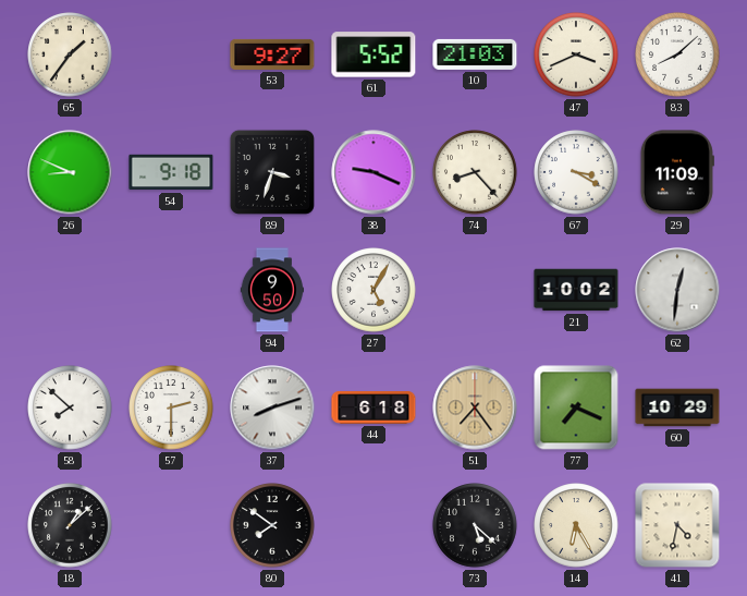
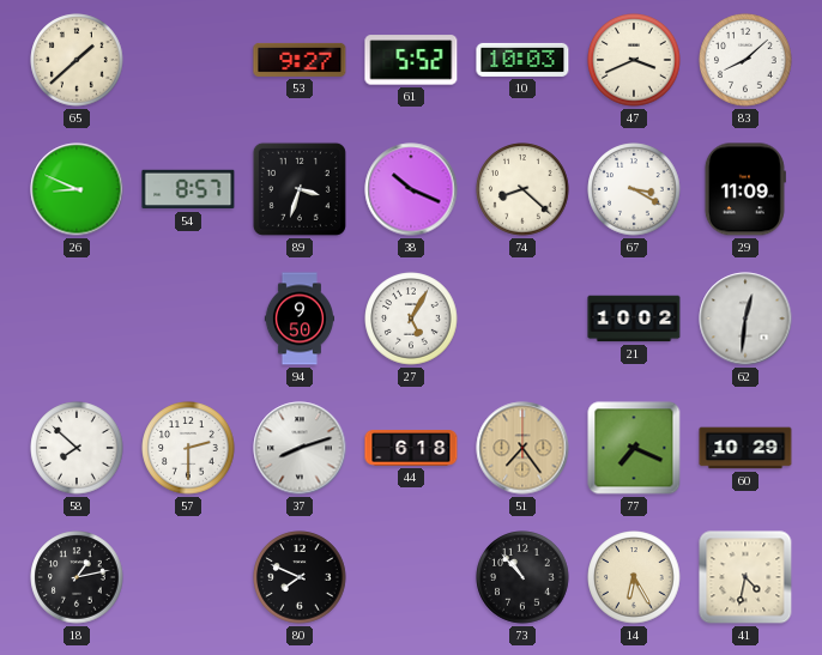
65: 1:36 -> 1:38 (77, 60)
10: 21:03 -> 10:03 (522, 60)
54: 9:18 -> 8:57 (188, 189)
38: 9:19 -> 10:19 (411, 189)
74: 8:23 -> 8:22 (522, 189)
18: 1:08 -> 1:13 (77, 577)
80: 7:51 -> 7:49 (300, 577)
73: 5:22 -> 10:53 (522, 577)
